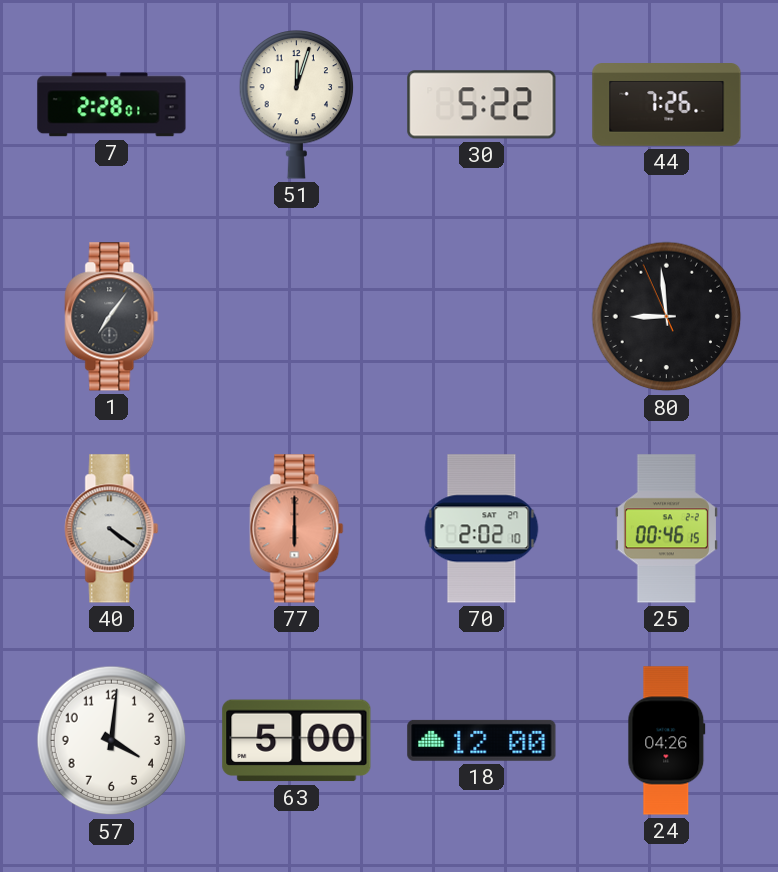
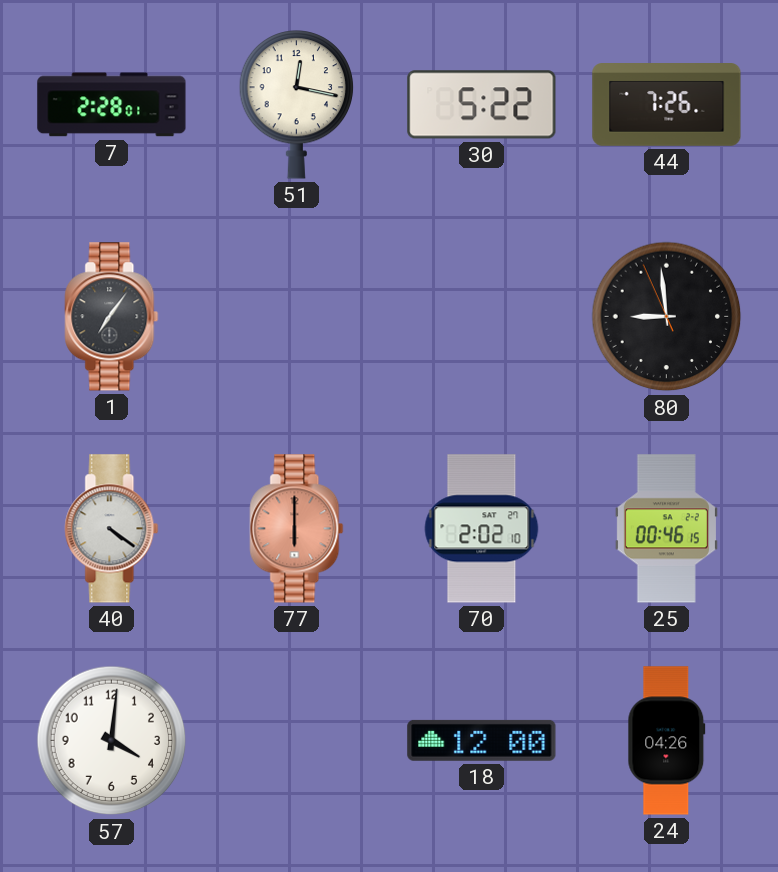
51: 12:03 -> 12:17 (297, 105)
63: 5:00 -> none (297, 741)
